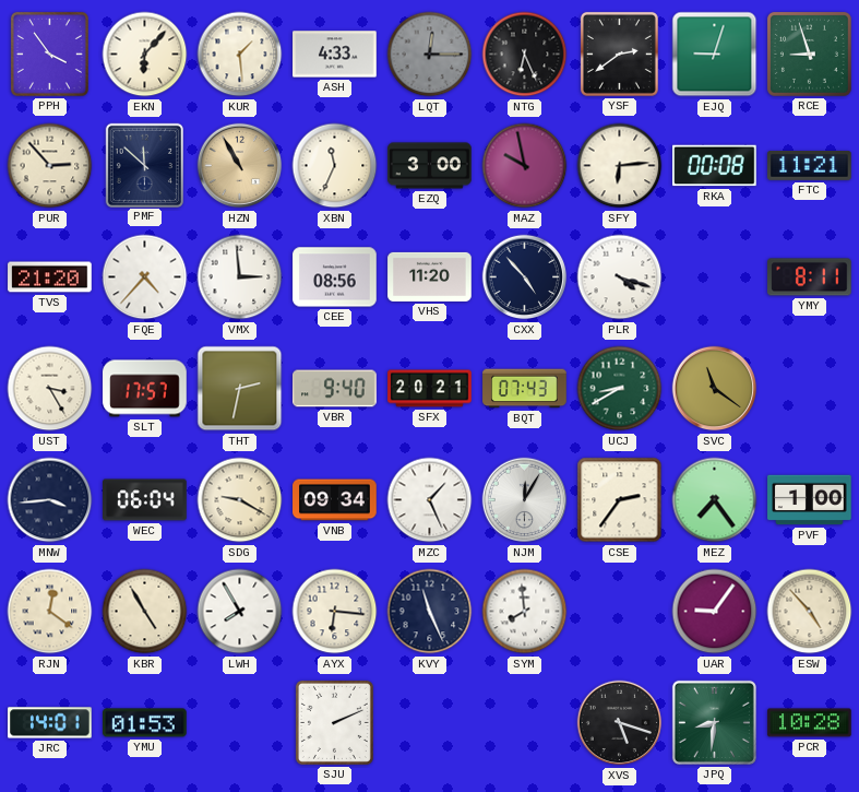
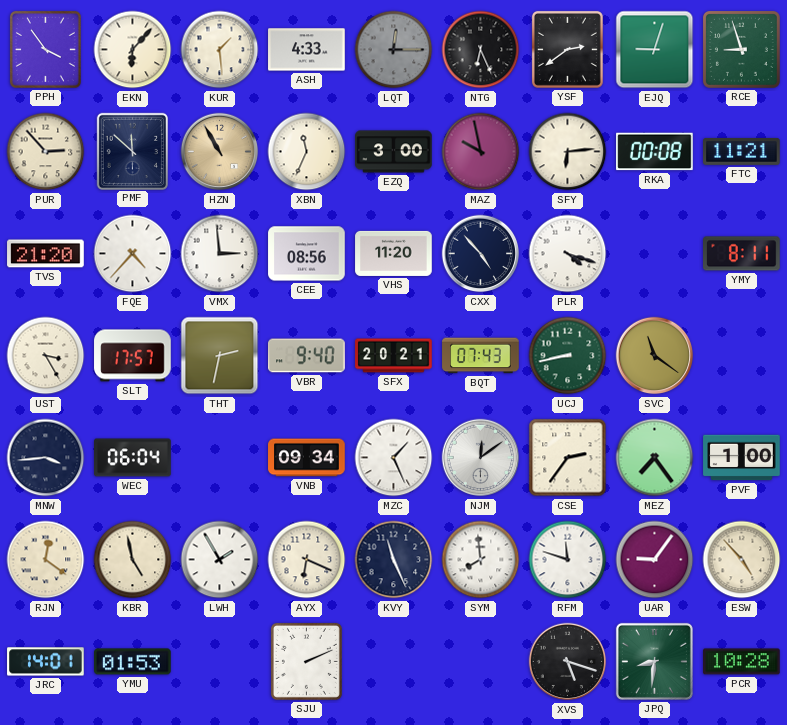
UCJ: 8:40 -> 8:43 (568, 356)
SDG: 9:20 -> none (240, 500)
NJM: 12:05 -> 12:09 (481, 458)
KBR: 4:55 -> 4:58 (133, 560)
LWH: 7:55 -> 1:55 (220, 560)
AYX: 6:16 -> 6:19 (307, 560)
RFM: none -> 11:48 (568, 560)
